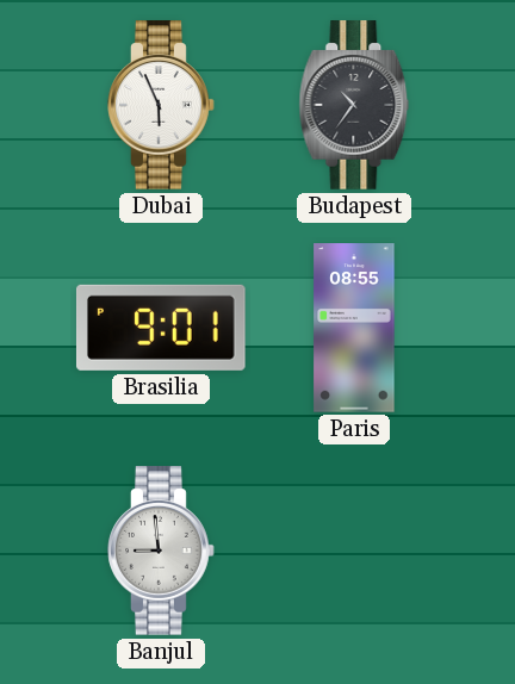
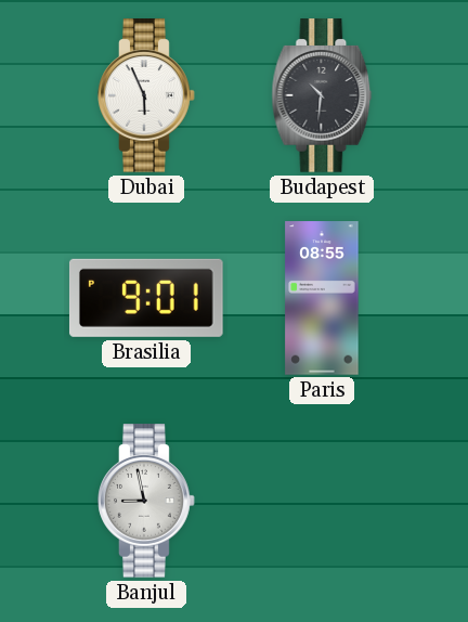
Budapest: 10:36 -> 10:31 (322, 95)
Banjul: 8:59 -> 8:58 (146, 501)
